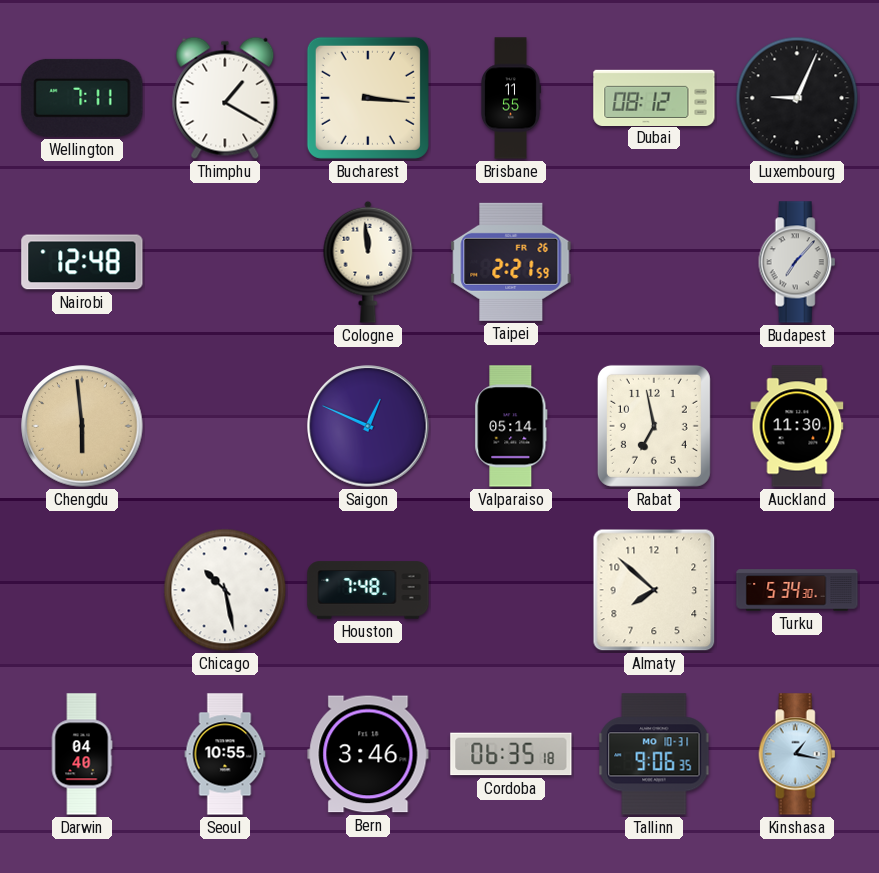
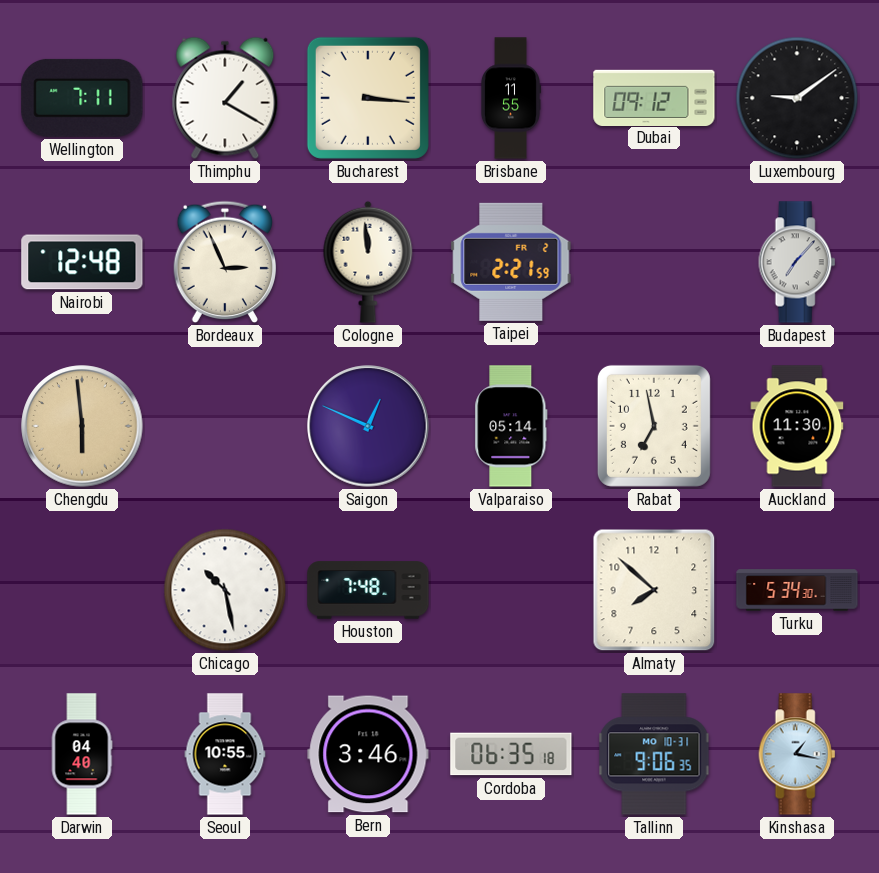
Dubai: 08:12 -> 09:12 (654, 97)
Luxembourg: 9:04 -> 9:09 (797, 98)
Bordeaux: none -> 2:56 (224, 262)
Taipei date: FR 26 -> FR 2 (511, 262)
